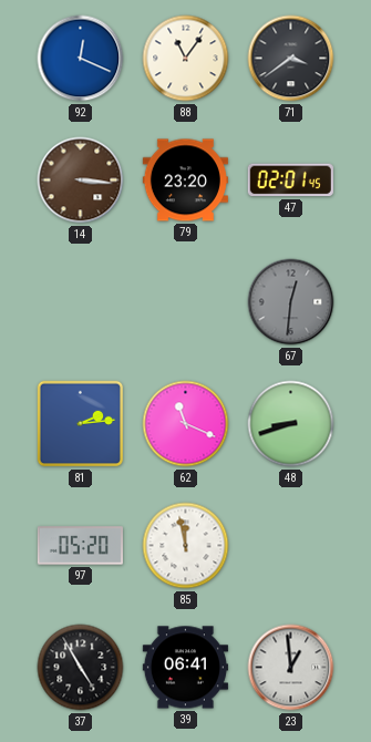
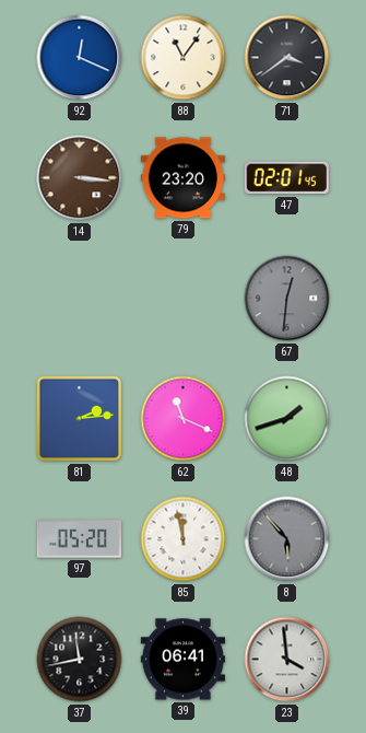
48: 8:42 -> 1:42 (287, 419)
8: none -> 5:53 (287, 539)
37: 4:55 -> 11:43 (80, 660)
23: 12:59 -> 3:59 (287, 660)
